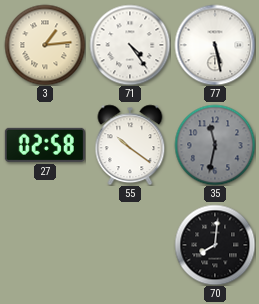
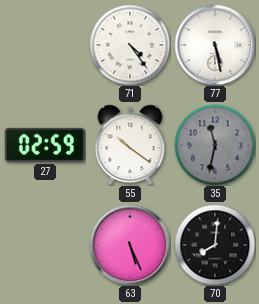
3: 1:14 -> none (45, 45)
27: 02:58 -> 02:59 (45, 145)
63: none -> 5:26 (130, 245)
